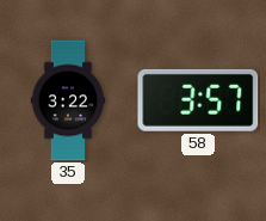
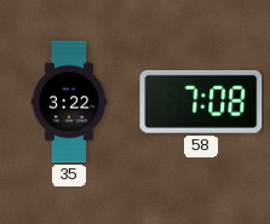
58: 3:57 -> 7:08 (201, 102)
